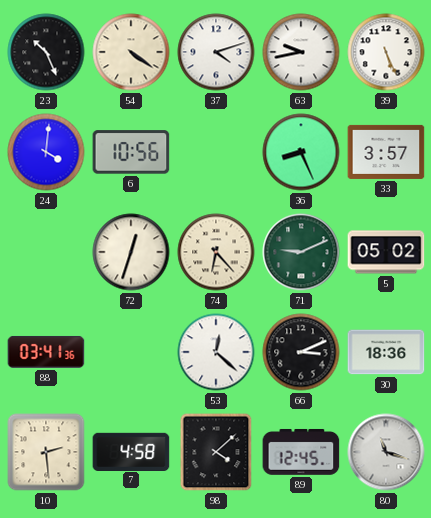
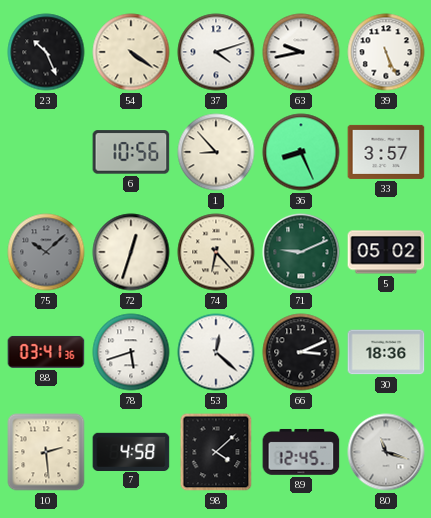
24: 4:01 -> none (46, 152)
1: none -> 8:53 (216, 152)
75: none -> 10:08 (46, 252)
78: none -> 5:42 (131, 352)
